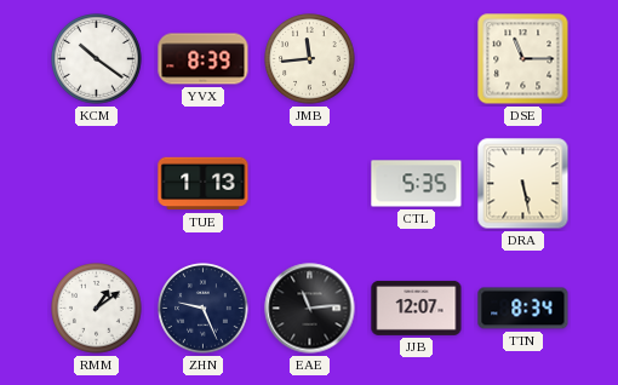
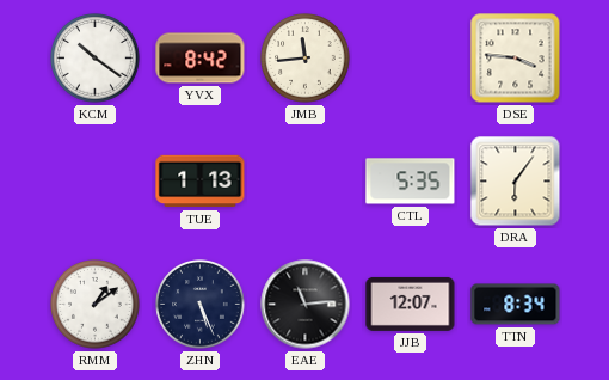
YVX: 8:39 -> 8:42 (201, 59)
DSE: 11:15 -> 3:46 (516, 59)
DRA: 5:28 -> 6:06 (516, 182)
ZHN: 9:26 -> 5:26 (201, 305)
